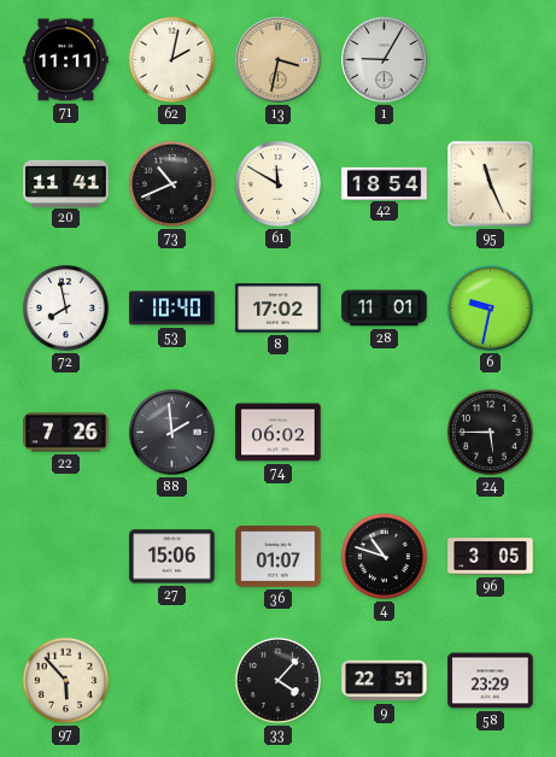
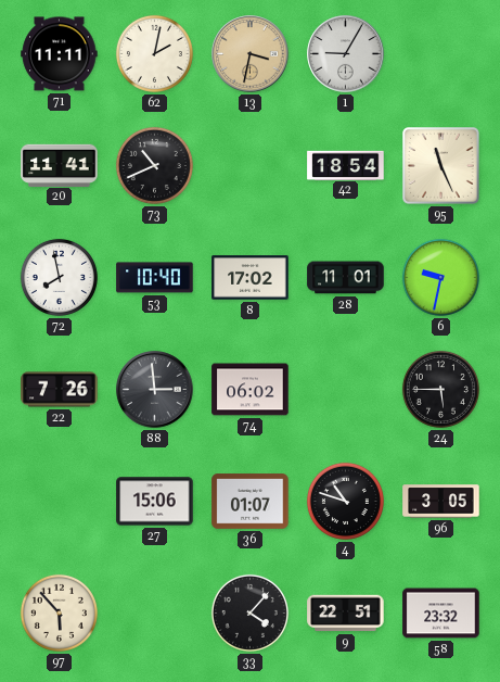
61: 11:50 -> none (277, 183)
88: 1:59 -> 2:59 (155, 390)
58: 23:29 -> 23:32 (441, 614)
